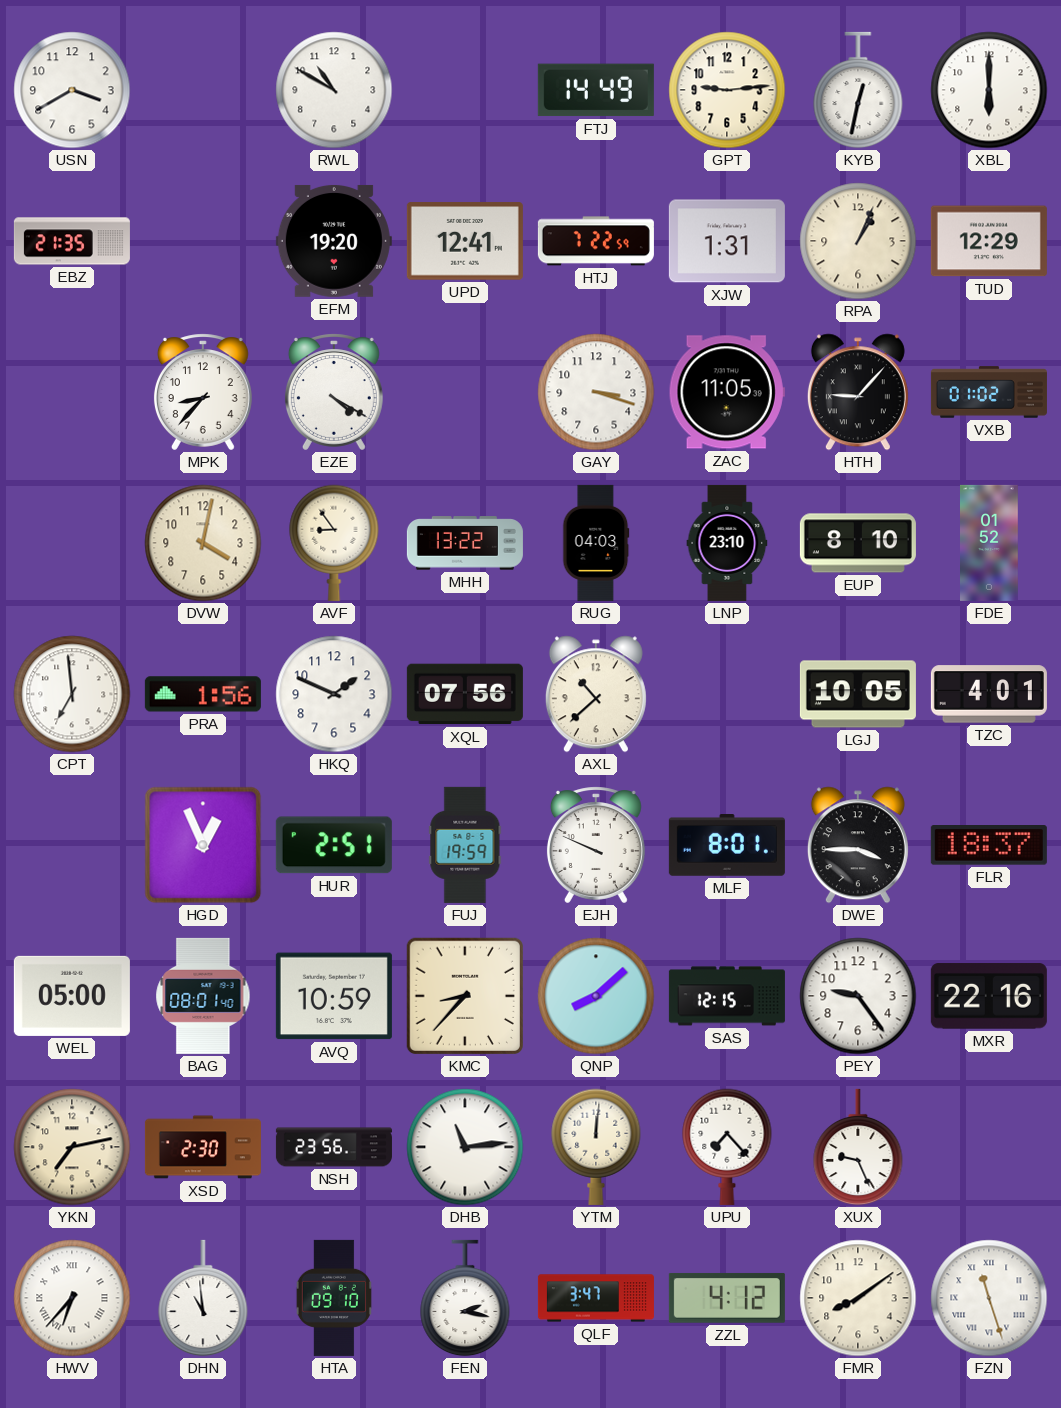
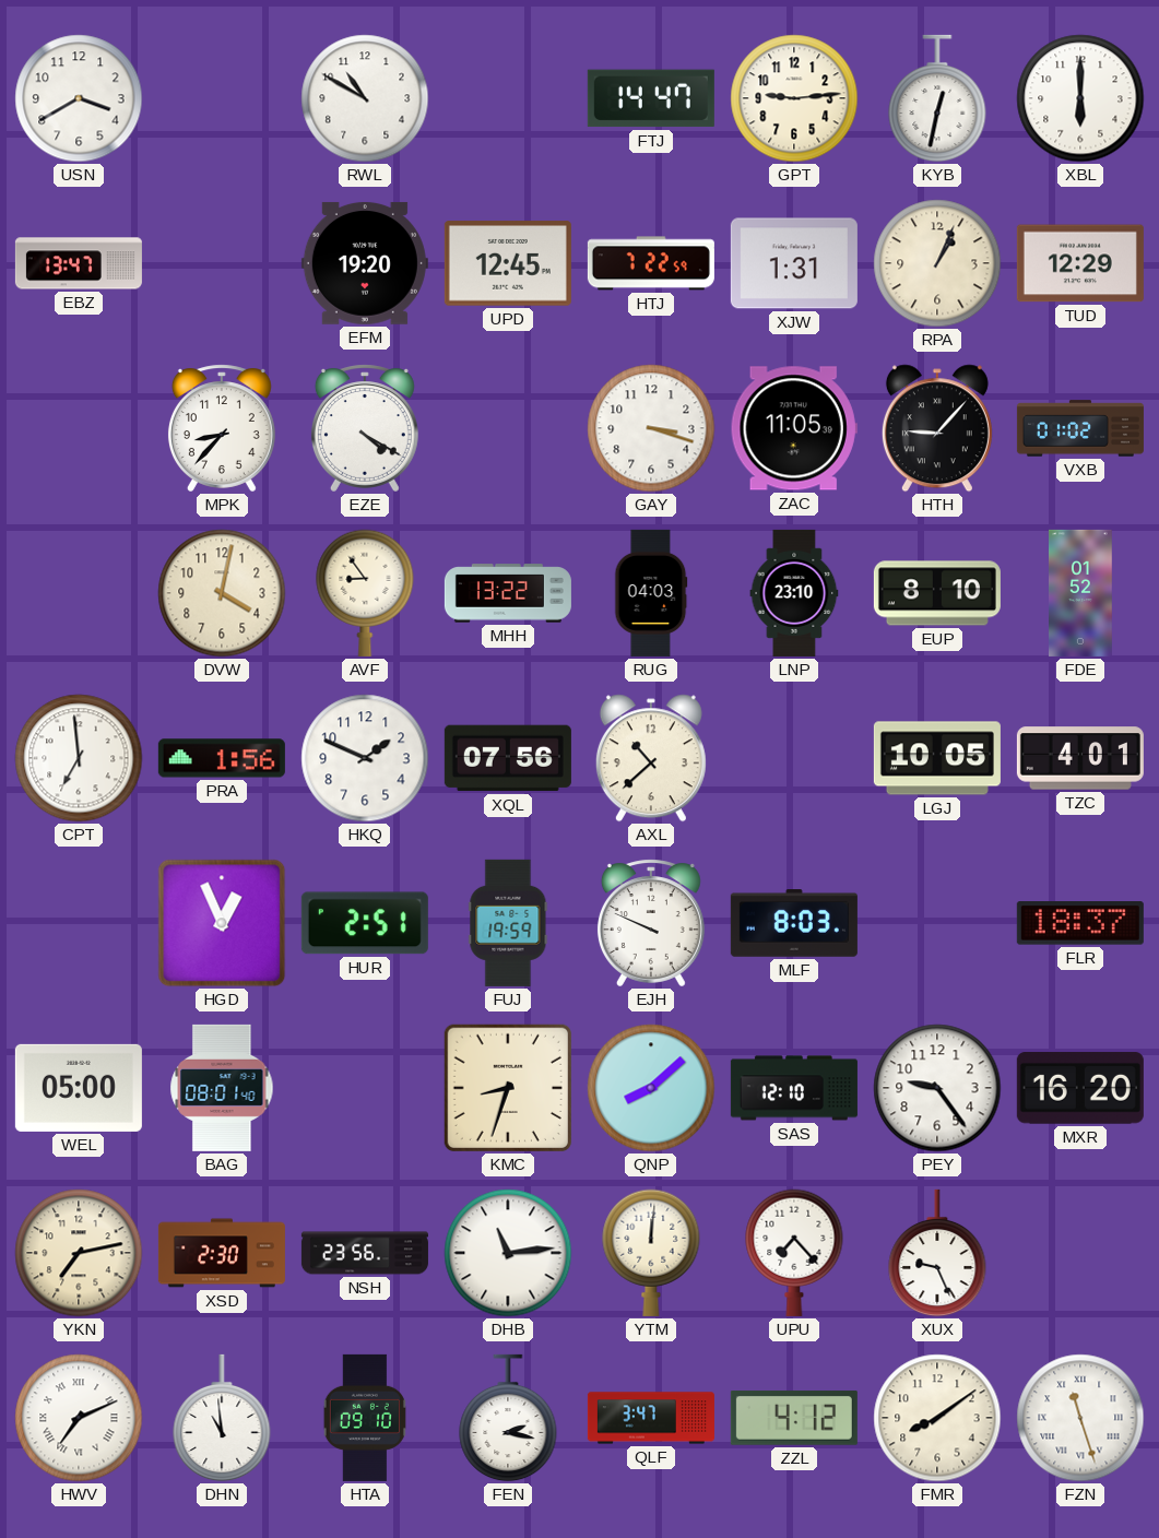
FTJ: 14:49 -> 14:47 (651, 98)
EBZ: 21:35 -> 13:47 (79, 263)
UPD: 12:41 -> 12:45 (508, 263)
MLF: 8:01 -> 8:03 (794, 924)
DWE: 3:45 -> none (858, 845)
AVQ: 10:59 -> none (334, 996)
KMC: 8:37 -> 8:33 (508, 1088)
SAS: 12:15 -> 12:10 (794, 1088)
MXR: 22:16 -> 16:20 (1080, 1088)
HWV: 6:37 -> 7:11 (79, 1418)
